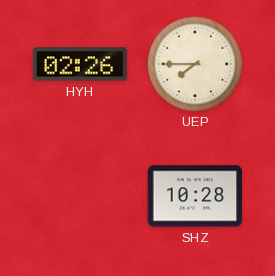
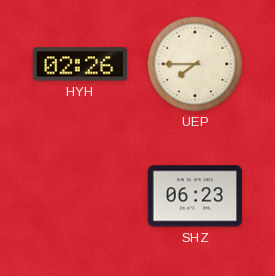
SHZ: 10:28 -> 06:23 (195, 196)
